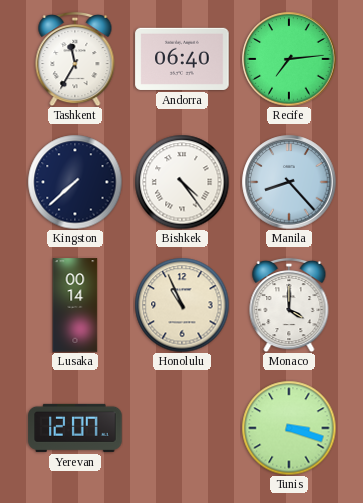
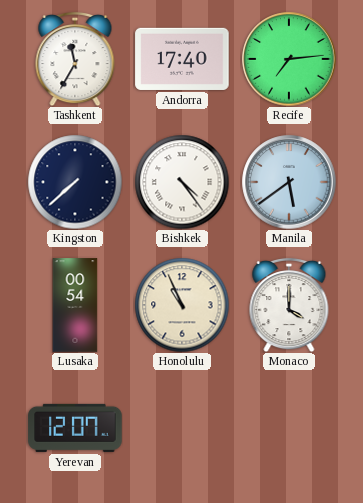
Andorra: 06:40 -> 17:40 (182, 59)
Manila: 8:23 -> 5:39 (289, 182)
Lusaka: 00:14 -> 00:54 (75, 305)
Tunis: 3:18 -> none (289, 428)
